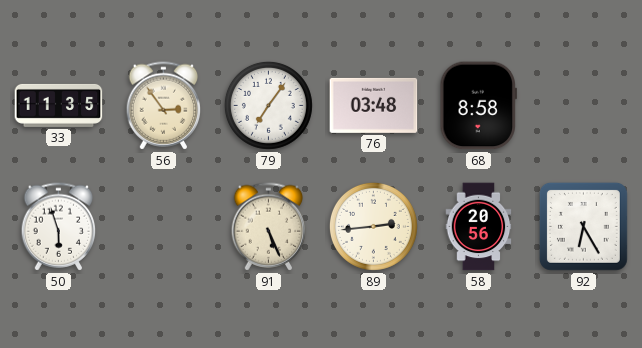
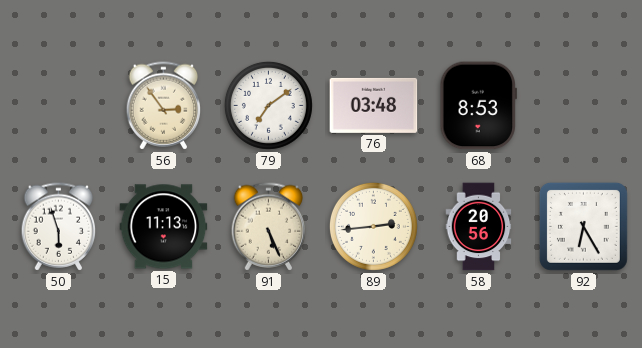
33: 11:35 -> none (59, 105)
79: 7:06 -> 7:09 (268, 105)
68: 8:58 -> 8:53 (478, 106)
15: none -> 11:13 (164, 227)
